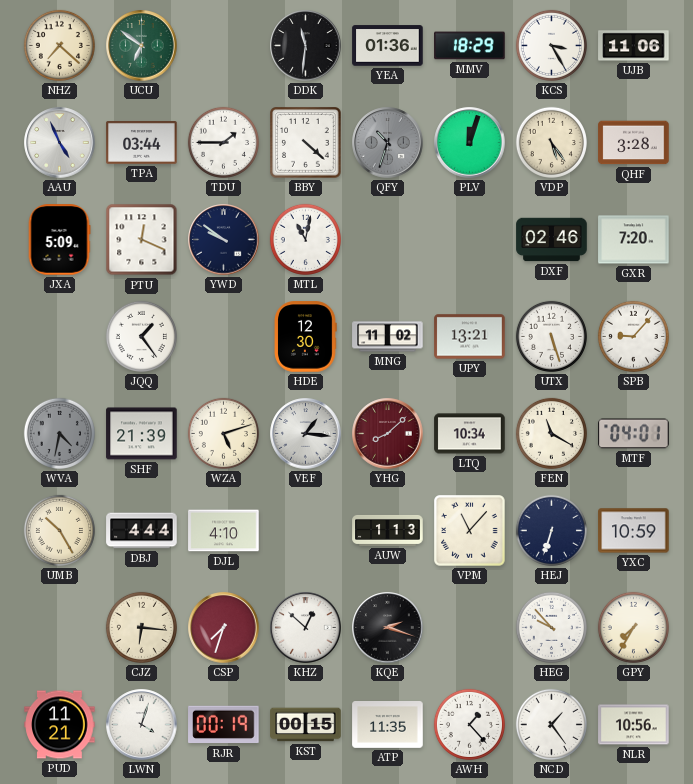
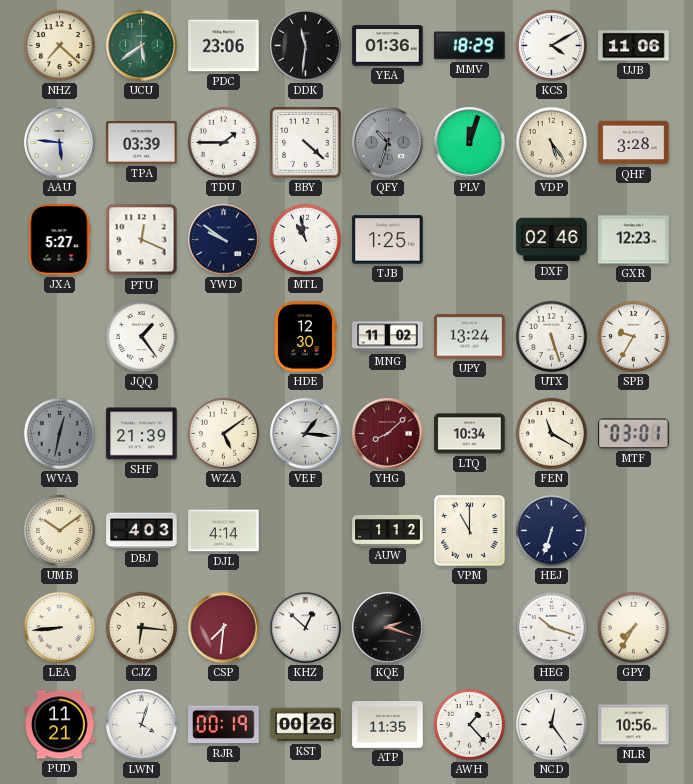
UCU: 6:51 -> 5:39 (142, 46)
PDC: none -> 23:06 (224, 46)
KCS: 3:25 -> 4:10 (551, 45)
AAU: 4:56 -> 5:46 (60, 143)
TPA: 03:44 -> 03:39 (142, 143)
JXA: 5:09 -> 5:27 (59, 240)
MTL: 11:02 -> 10:58 (305, 239)
TJB: none -> 1:25 (388, 240)
GXR: 7:20 -> 12:23 (634, 240)
UPY: 13:21 -> 13:24 (470, 337)
SPB: 9:07 -> 9:35 (633, 336)
WVA: 4:32 -> 12:32 (59, 433)
WZA: 5:12 -> 5:09 (223, 433)
MTF: 04:01 -> 03:01 (634, 434)
UMB: 10:25 -> 10:09 (59, 530)
DBJ: 4:44 -> 4:03 (142, 531)
DJL: 4:10 -> 4:14 (224, 531)
AUW: 1:13 -> 1:12 (388, 530)
VPM: 11:07 -> 11:00 (470, 531)
YXC: 10:59 -> none (634, 531)
LEA: none -> 8:44 (59, 627)
CSP: 7:33 -> 7:31 (224, 628)
HEG: 9:53 -> 10:18 (551, 627)
KST: 00:15 -> 00:26 (306, 725)
NCD: 1:24 -> 12:24 (551, 724)
